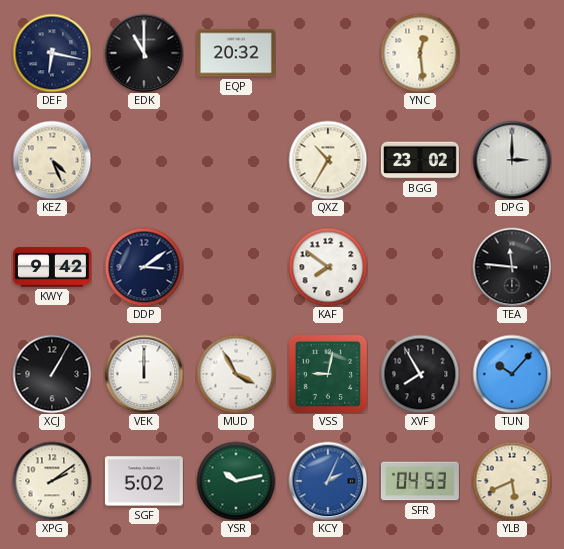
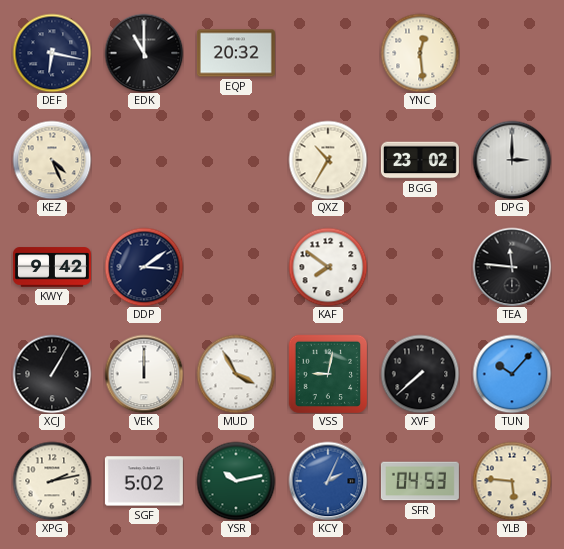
XVF: 7:55 -> 7:38 (420, 374)
XPG: 2:09 -> 2:13 (52, 481)
YLB: 5:41 -> 5:46 (512, 481)
